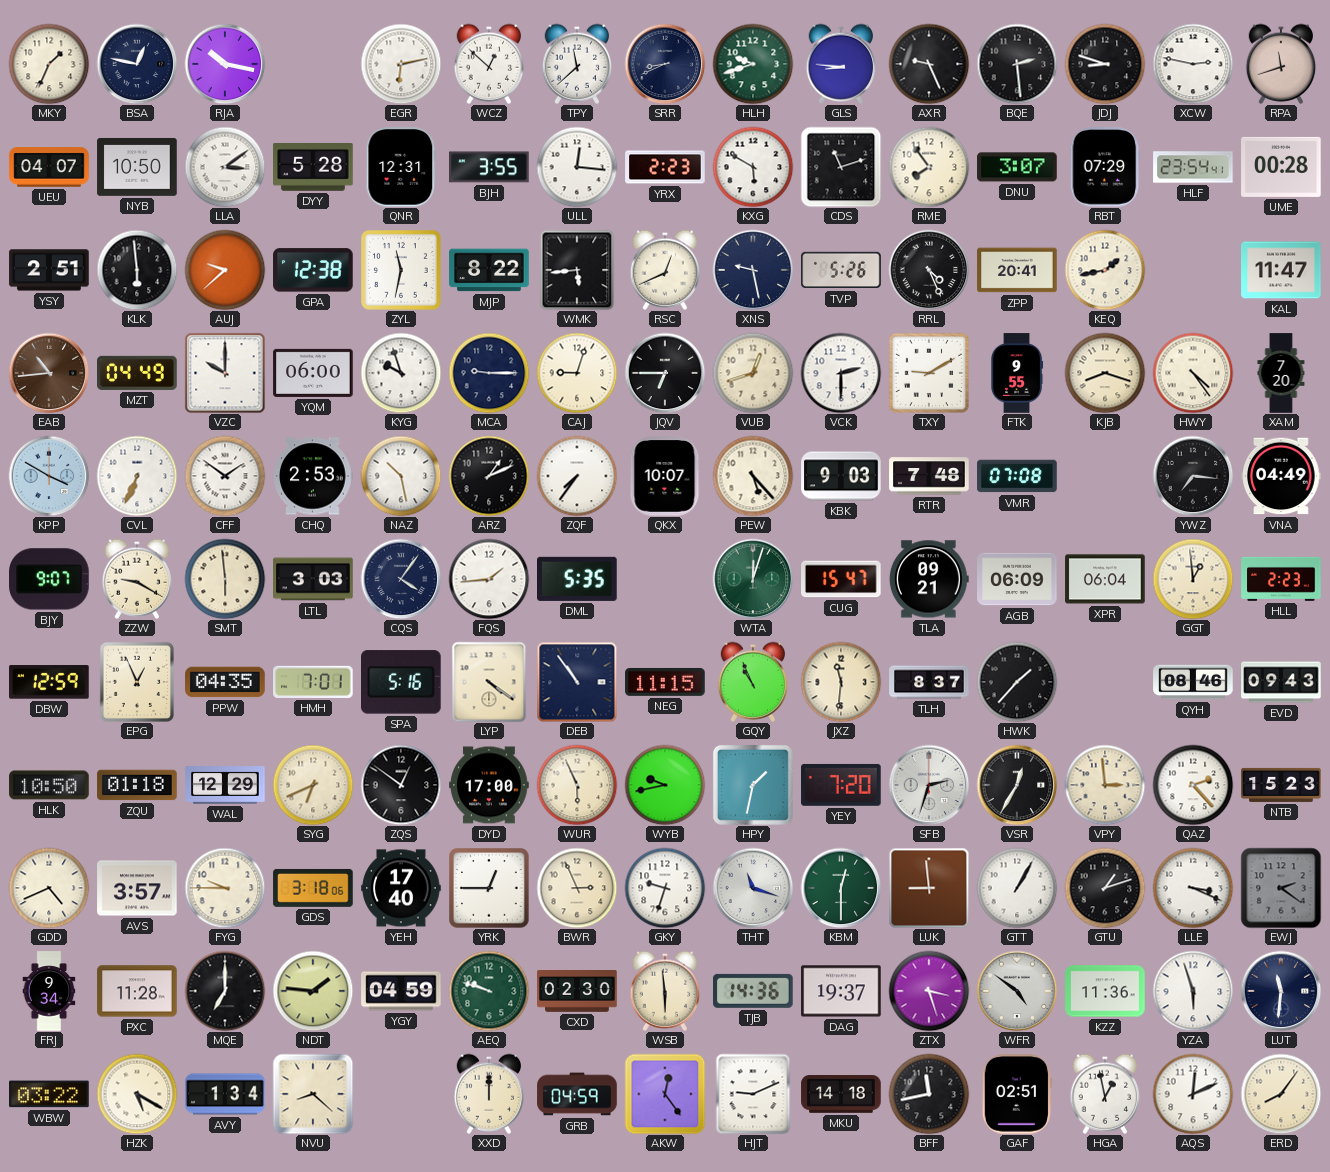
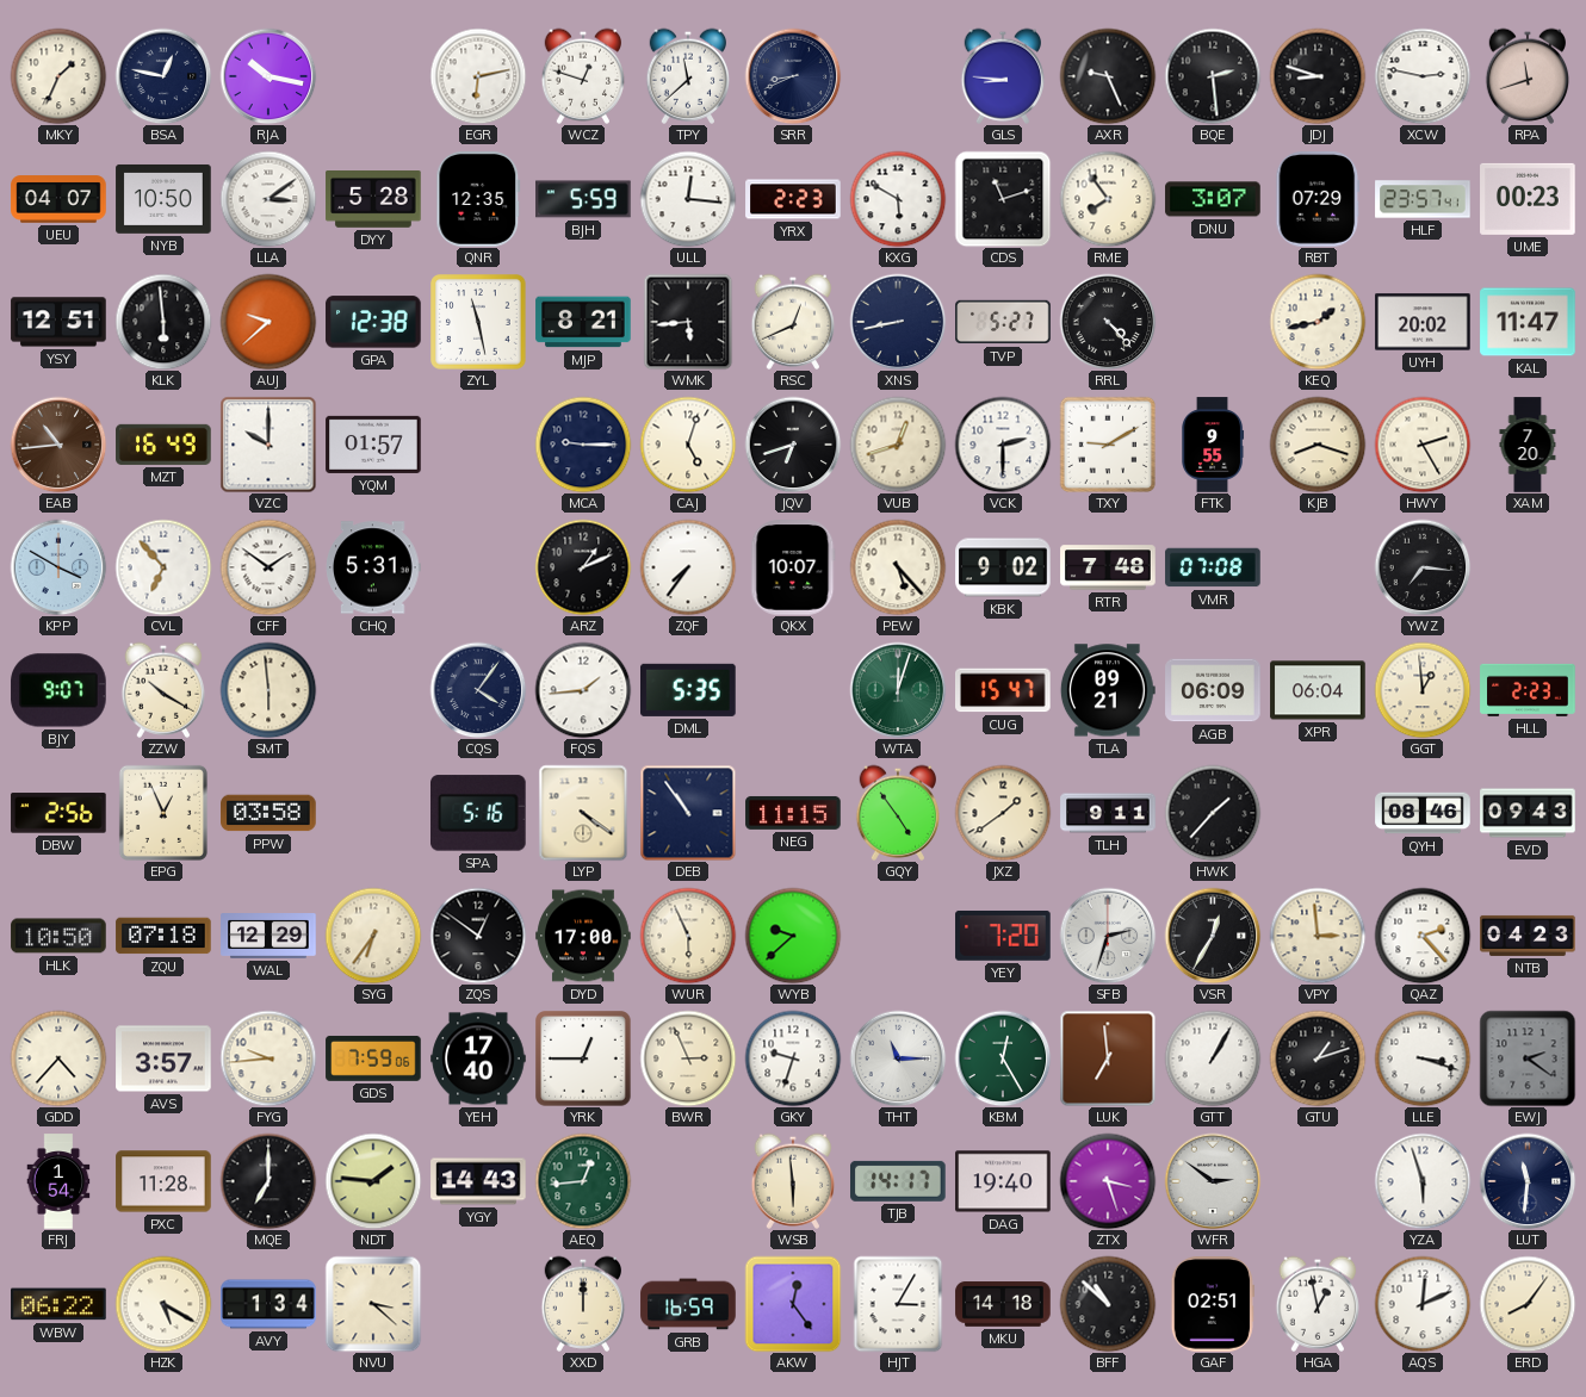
WCZ: 12:52 -> 12:48 (583, 76)
HLH: 9:42 -> none (753, 64)
QNR: 12:31 -> 12:35 (478, 199)
BJH: 3:55 -> 5:59 (583, 199)
HLF: 23:54 -> 23:57 (1423, 199)
UME: 00:28 -> 00:23 (1528, 199)
YSY: 2:51 -> 12:51 (58, 322)
ZYL: 11:32 -> 11:28 (479, 323)
MJP: 8:22 -> 8:21 (583, 322)
XNS: 9:28 -> 8:43 (898, 322)
TVP: 5:26 -> 5:27 (1003, 322)
RRL: 4:26 -> 4:23 (1108, 322)
ZPP: 20:41 -> none (1017, 270)
UYH: none -> 20:02 (1423, 322)
MZT: 04:49 -> 16:49 (163, 445)
YQM: 06:00 -> 01:57 (373, 445)
KYG: 9:57 -> none (401, 373)
CAJ: 9:03 -> 5:03 (688, 445)
JQV: 6:45 -> 6:42 (793, 445)
HWY: 4:24 -> 2:25 (1423, 445)
CVL: 6:34 -> 6:53 (163, 567)
CHQ: 2:53 -> 5:31 (374, 567)
NAZ: 10:28 -> none (401, 476)
KBK: 9:03 -> 9:02 (1003, 567)
VNA: 04:49 -> none (1281, 476)
ZZW: 9:20 -> 10:20 (163, 690)
LTL: 3:03 -> none (313, 579)
DBW: 12:59 -> 2:56 (58, 813)
PPW: 04:35 -> 03:58 (268, 813)
HMH: 7:01 -> none (313, 682)
GQY: 10:56 -> 4:54 (898, 813)
JXZ: 11:31 -> 1:39 (1003, 813)
TLH: 8:37 -> 9:11 (1108, 813)
ZQU: 01:18 -> 07:18 (163, 936)
SYG: 6:41 -> 6:36 (373, 936)
WYB: 9:43 -> 9:38 (793, 936)
HPY: 1:32 -> none (753, 785)
NTB: 15:23 -> 04:23 (1528, 936)
GDD: 4:41 -> 4:37 (58, 1058)
FYG: 9:45 -> 9:44 (268, 1058)
GDS: 3:18 -> 7:59 (373, 1058)
THT: 11:18 -> 11:15 (898, 1058)
KBM: 12:30 -> 12:25 (1003, 1058)
LUK: 8:59 -> 6:59 (1108, 1058)
LLE: 3:19 -> 3:18 (1423, 1058)
FRJ: 9:34 -> 1:54 (58, 1181)
YGY: 04:59 -> 14:43 (478, 1181)
AEQ: 9:48 -> 12:44 (583, 1181)
CXD: 02:30 -> none (577, 992)
TJB: 14:36 -> 14:17 (899, 1181)
DAG: 19:37 -> 19:40 (1003, 1181)
WFR: 4:51 -> 2:51 (1213, 1181)
KZZ: 11:36 -> none (1105, 991)
WBW: 03:22 -> 06:22 (58, 1304)
NVU: 8:22 -> 3:22 (373, 1304)
GRB: 04:59 -> 16:59 (688, 1304)
HJT: 9:11 -> 3:05 (898, 1304)
BFF: 11:43 -> 10:52 (1108, 1304)
